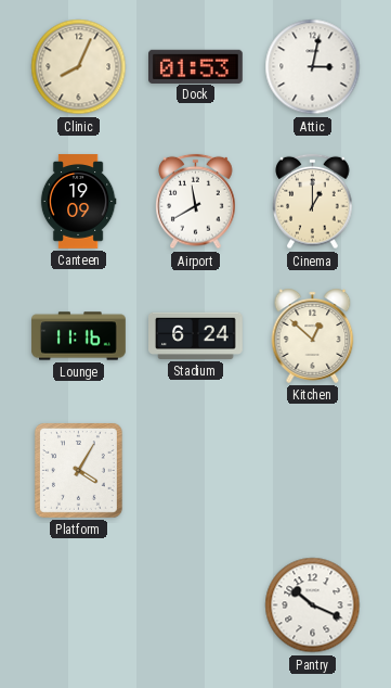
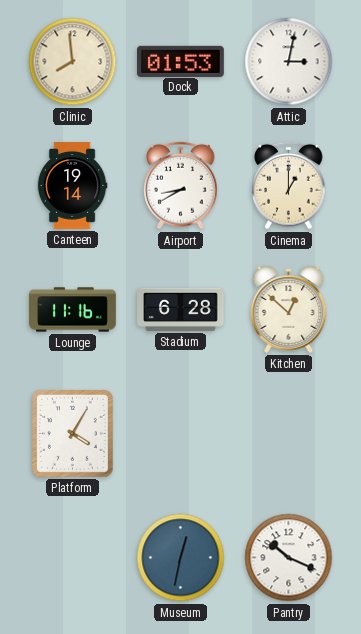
Clinic: 8:04 -> 7:59 (73, 62)
Canteen: 19:09 -> 19:14 (72, 186)
Airport: 11:40 -> 8:40 (181, 186)
Stadium: 6:24 -> 6:28 (181, 309)
Museum: none -> 12:32 (181, 558)
